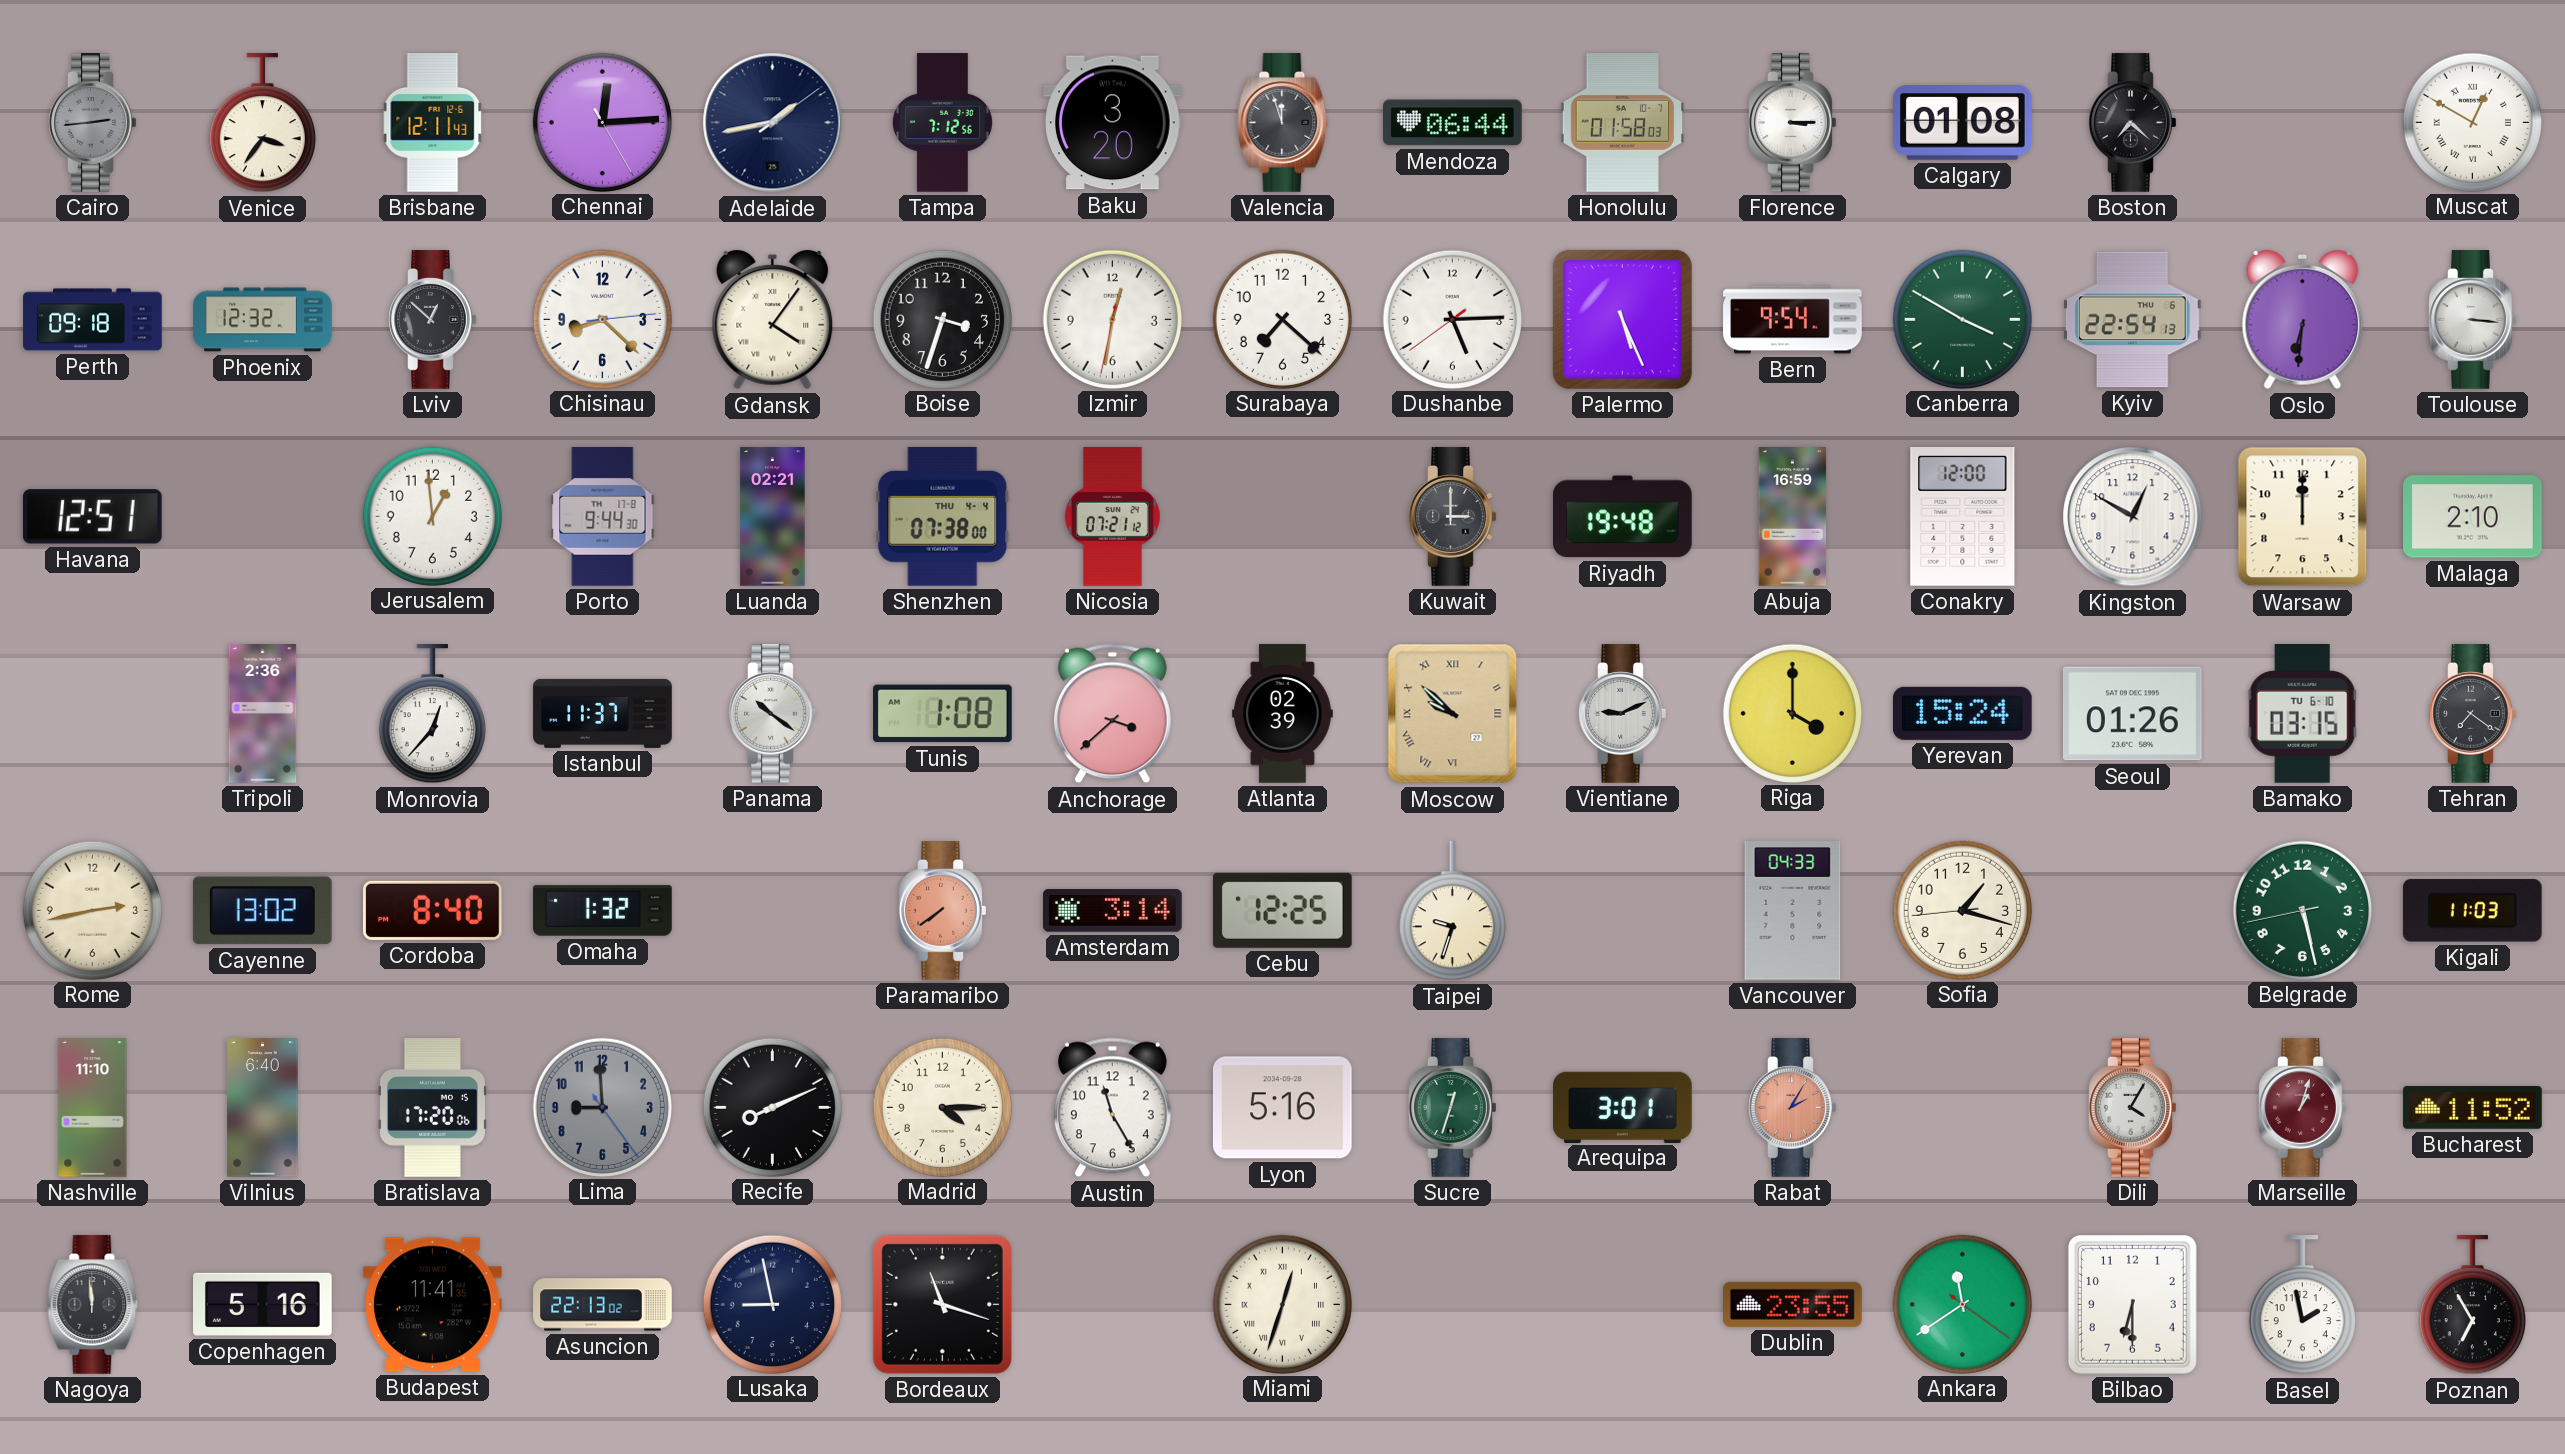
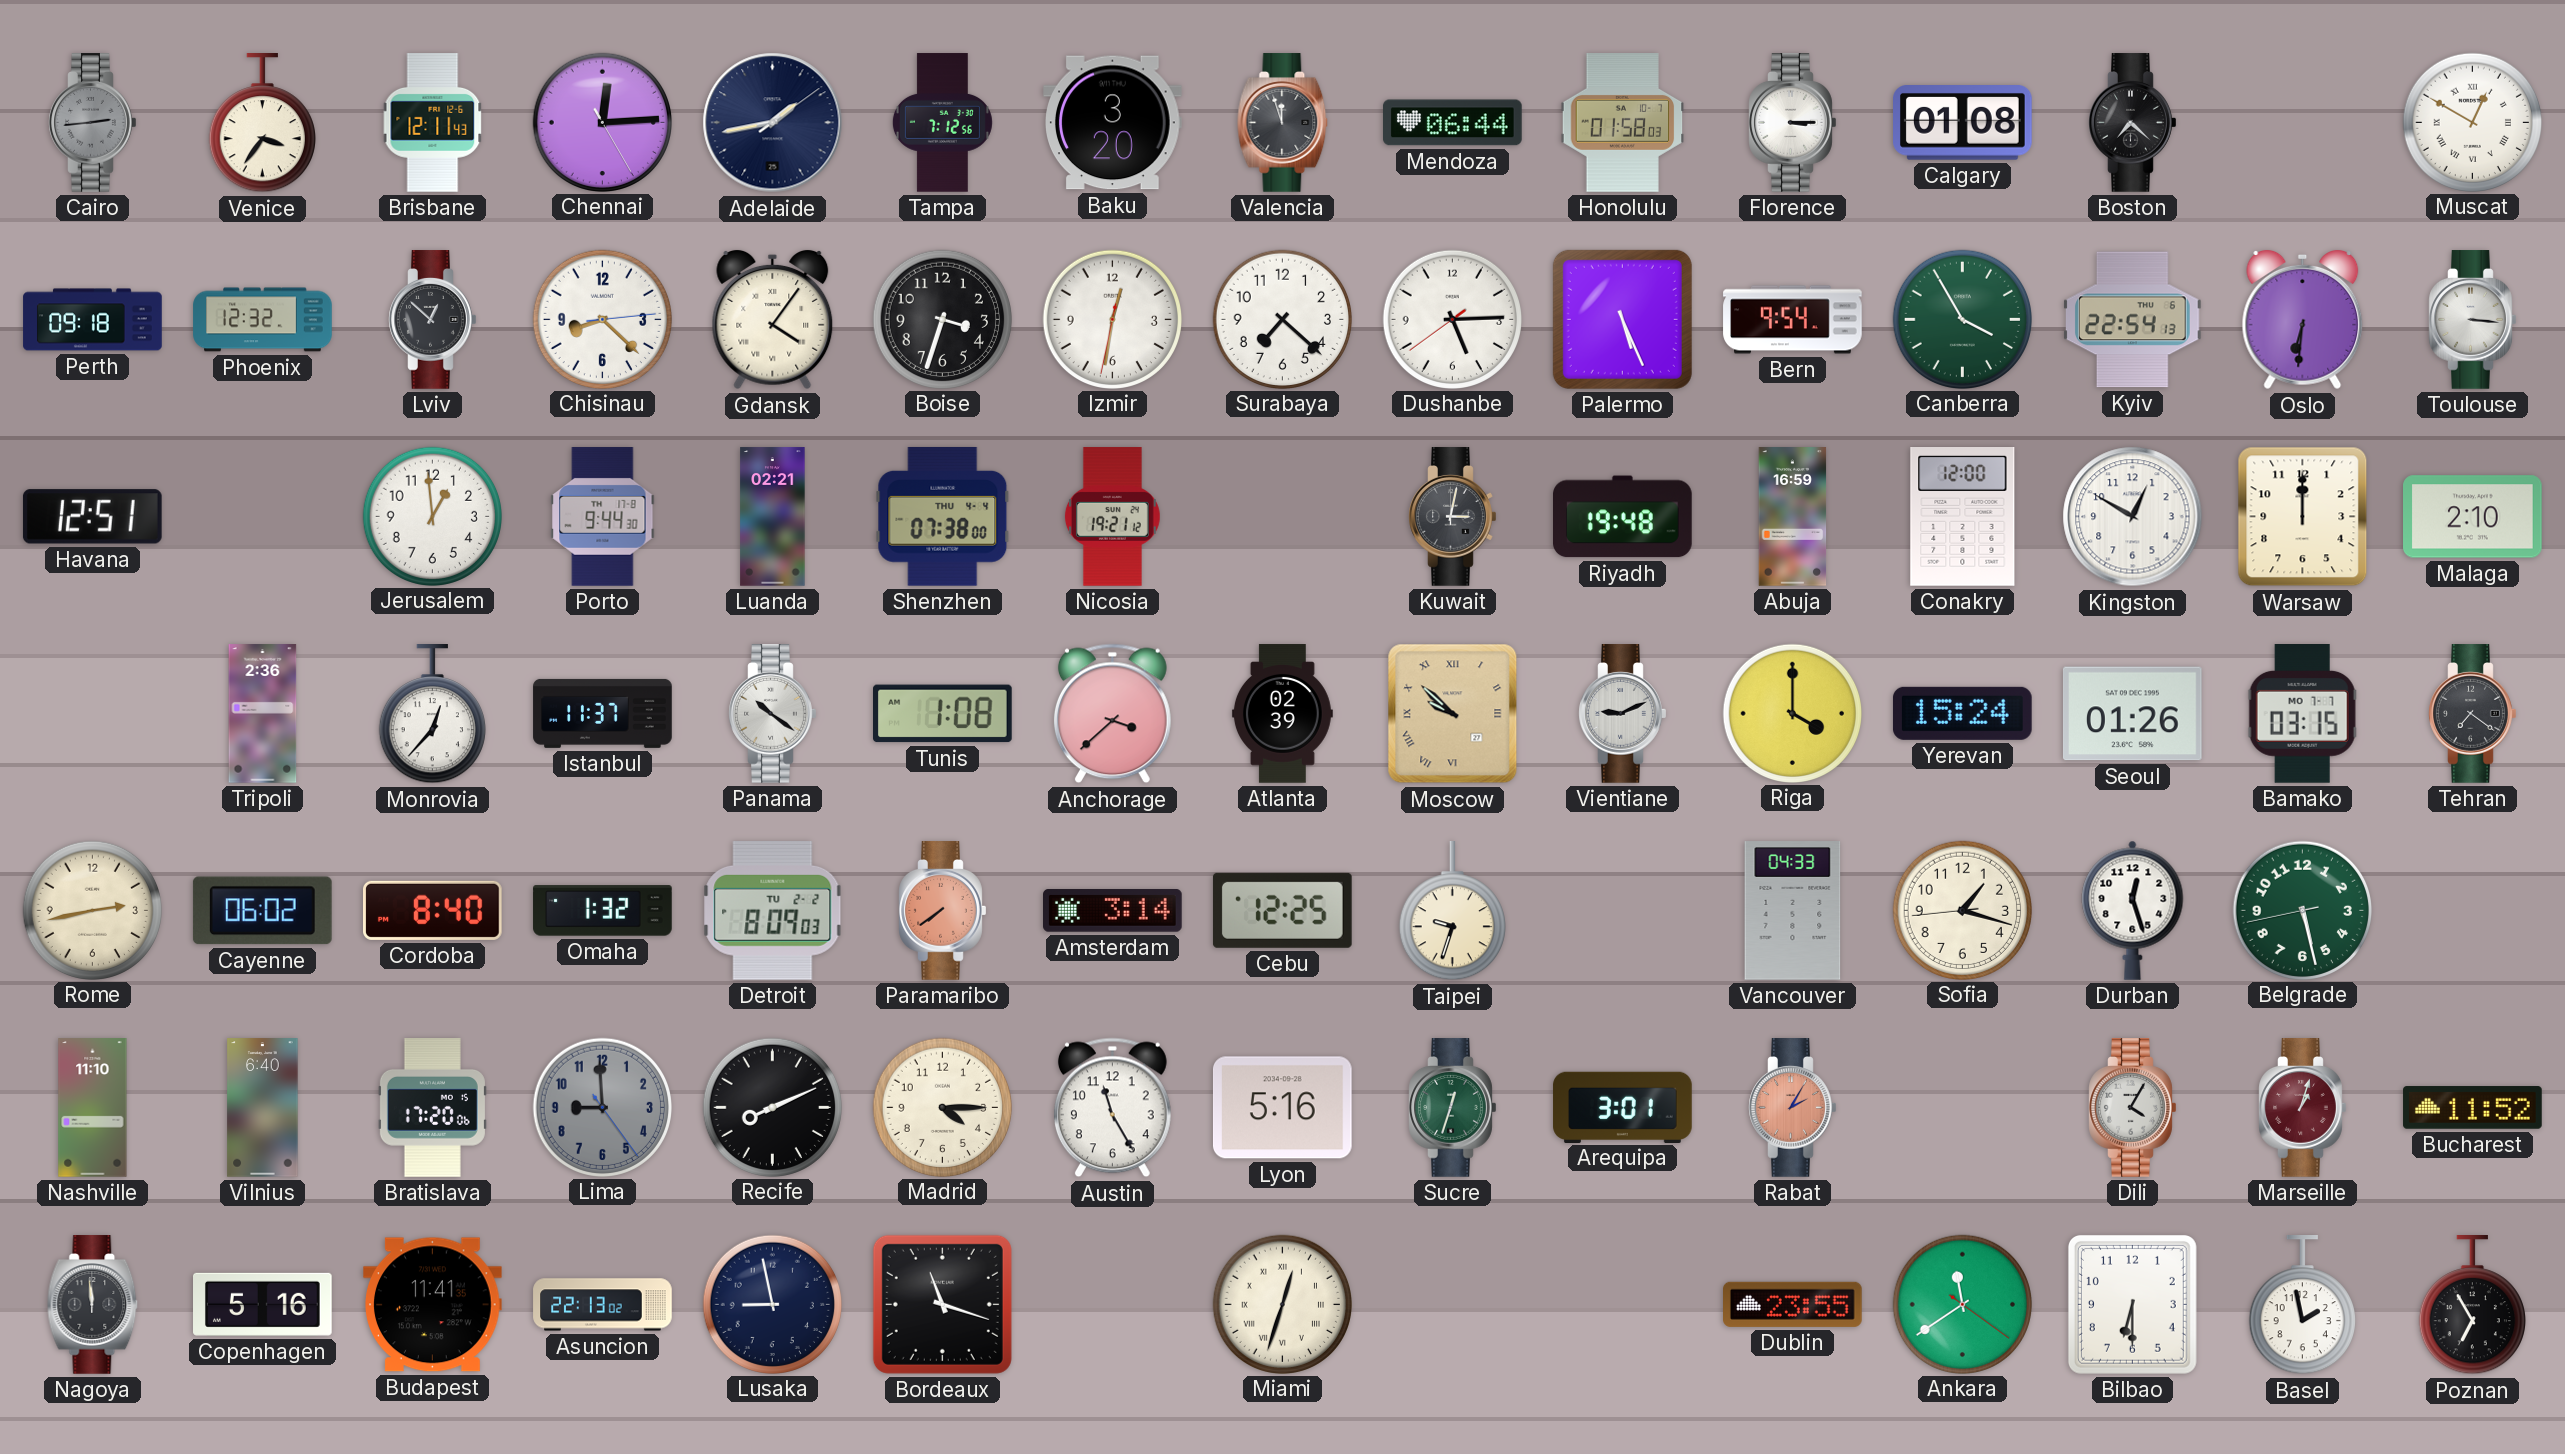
Canberra: 3:50 -> 3:55 (1962, 319)
Nicosia: 07:21 -> 19:21 (1112, 517)
Kuwait: 3:00 -> 3:02 (1453, 517)
Bamako date: TU 6-10 -> MO 7-7 (2302, 714)
Cayenne: 13:02 -> 06:02 (262, 911)
Detroit: none -> 8:09 (773, 910)
Durban: none -> 12:27 (2133, 910)
Kigali: 11:03 -> none (2472, 911)
